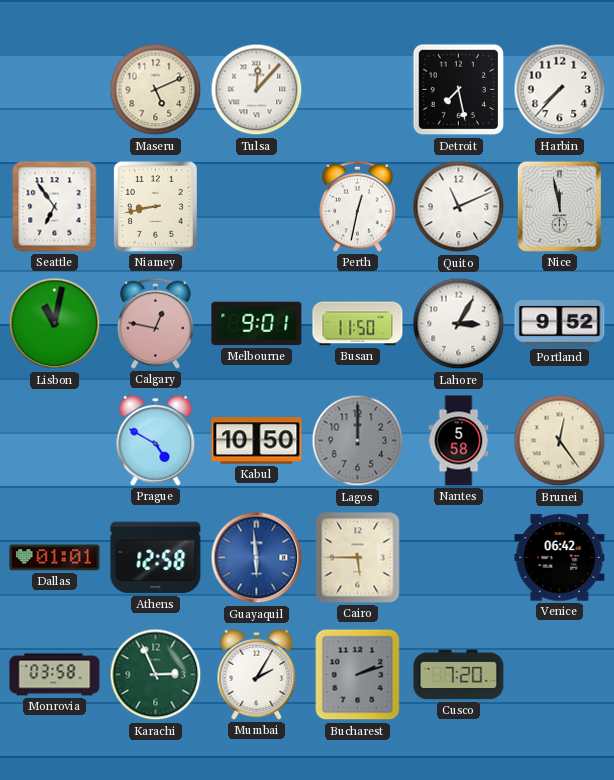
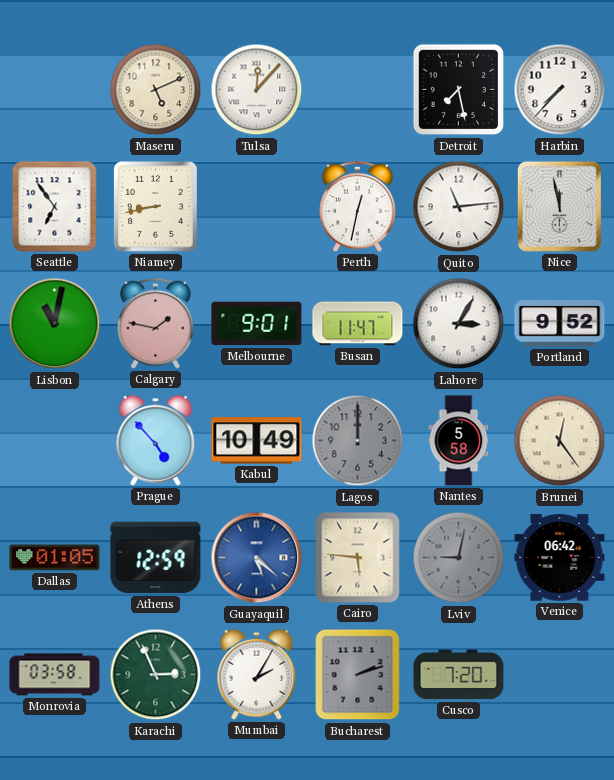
Quito: 11:11 -> 11:14 (459, 207)
Calgary: 12:47 -> 1:47 (156, 323)
Busan: 11:50 -> 11:47 (358, 324)
Prague: 4:50 -> 4:53 (156, 440)
Kabul: 10:50 -> 10:49 (257, 441)
Dallas: 01:01 -> 01:05 (55, 558)
Athens: 12:58 -> 12:59 (156, 558)
Guayaquil: 5:59 -> 5:22 (257, 558)
Cairo: 5:45 -> 5:46 (358, 558)
Lviv: none -> 9:02 (459, 558)
